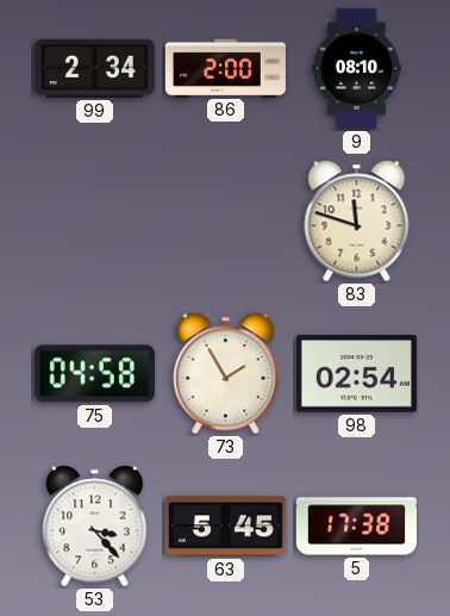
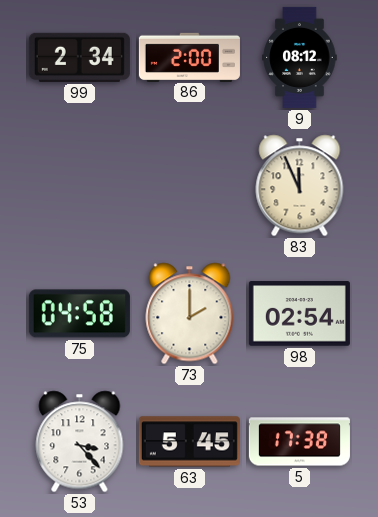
9: 08:10 -> 08:12 (300, 57)
83: 11:48 -> 11:56 (300, 186)
73: 1:55 -> 2:00 (190, 314)
